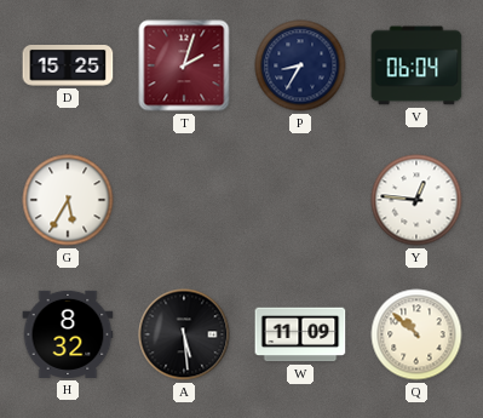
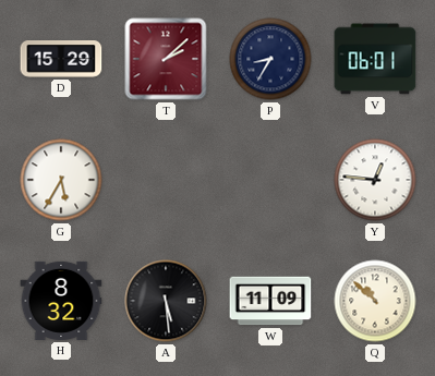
D: 15:25 -> 15:29 (61, 60)
T: 2:03 -> 2:08 (166, 59)
V: 06:04 -> 06:01 (375, 59)
